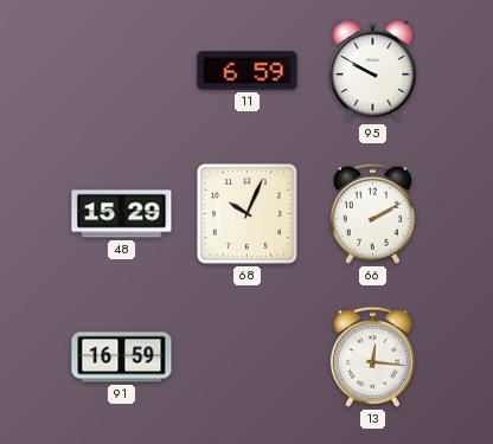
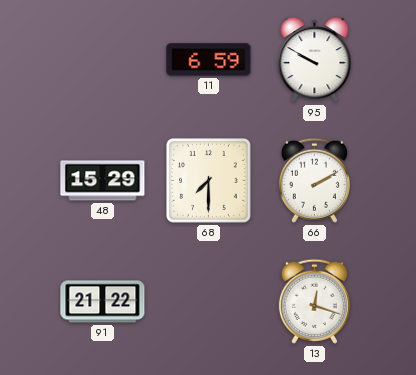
68: 10:04 -> 7:30 (209, 181)
91: 16:59 -> 21:22 (103, 302)
13: 12:16 -> 12:18 (314, 301)
